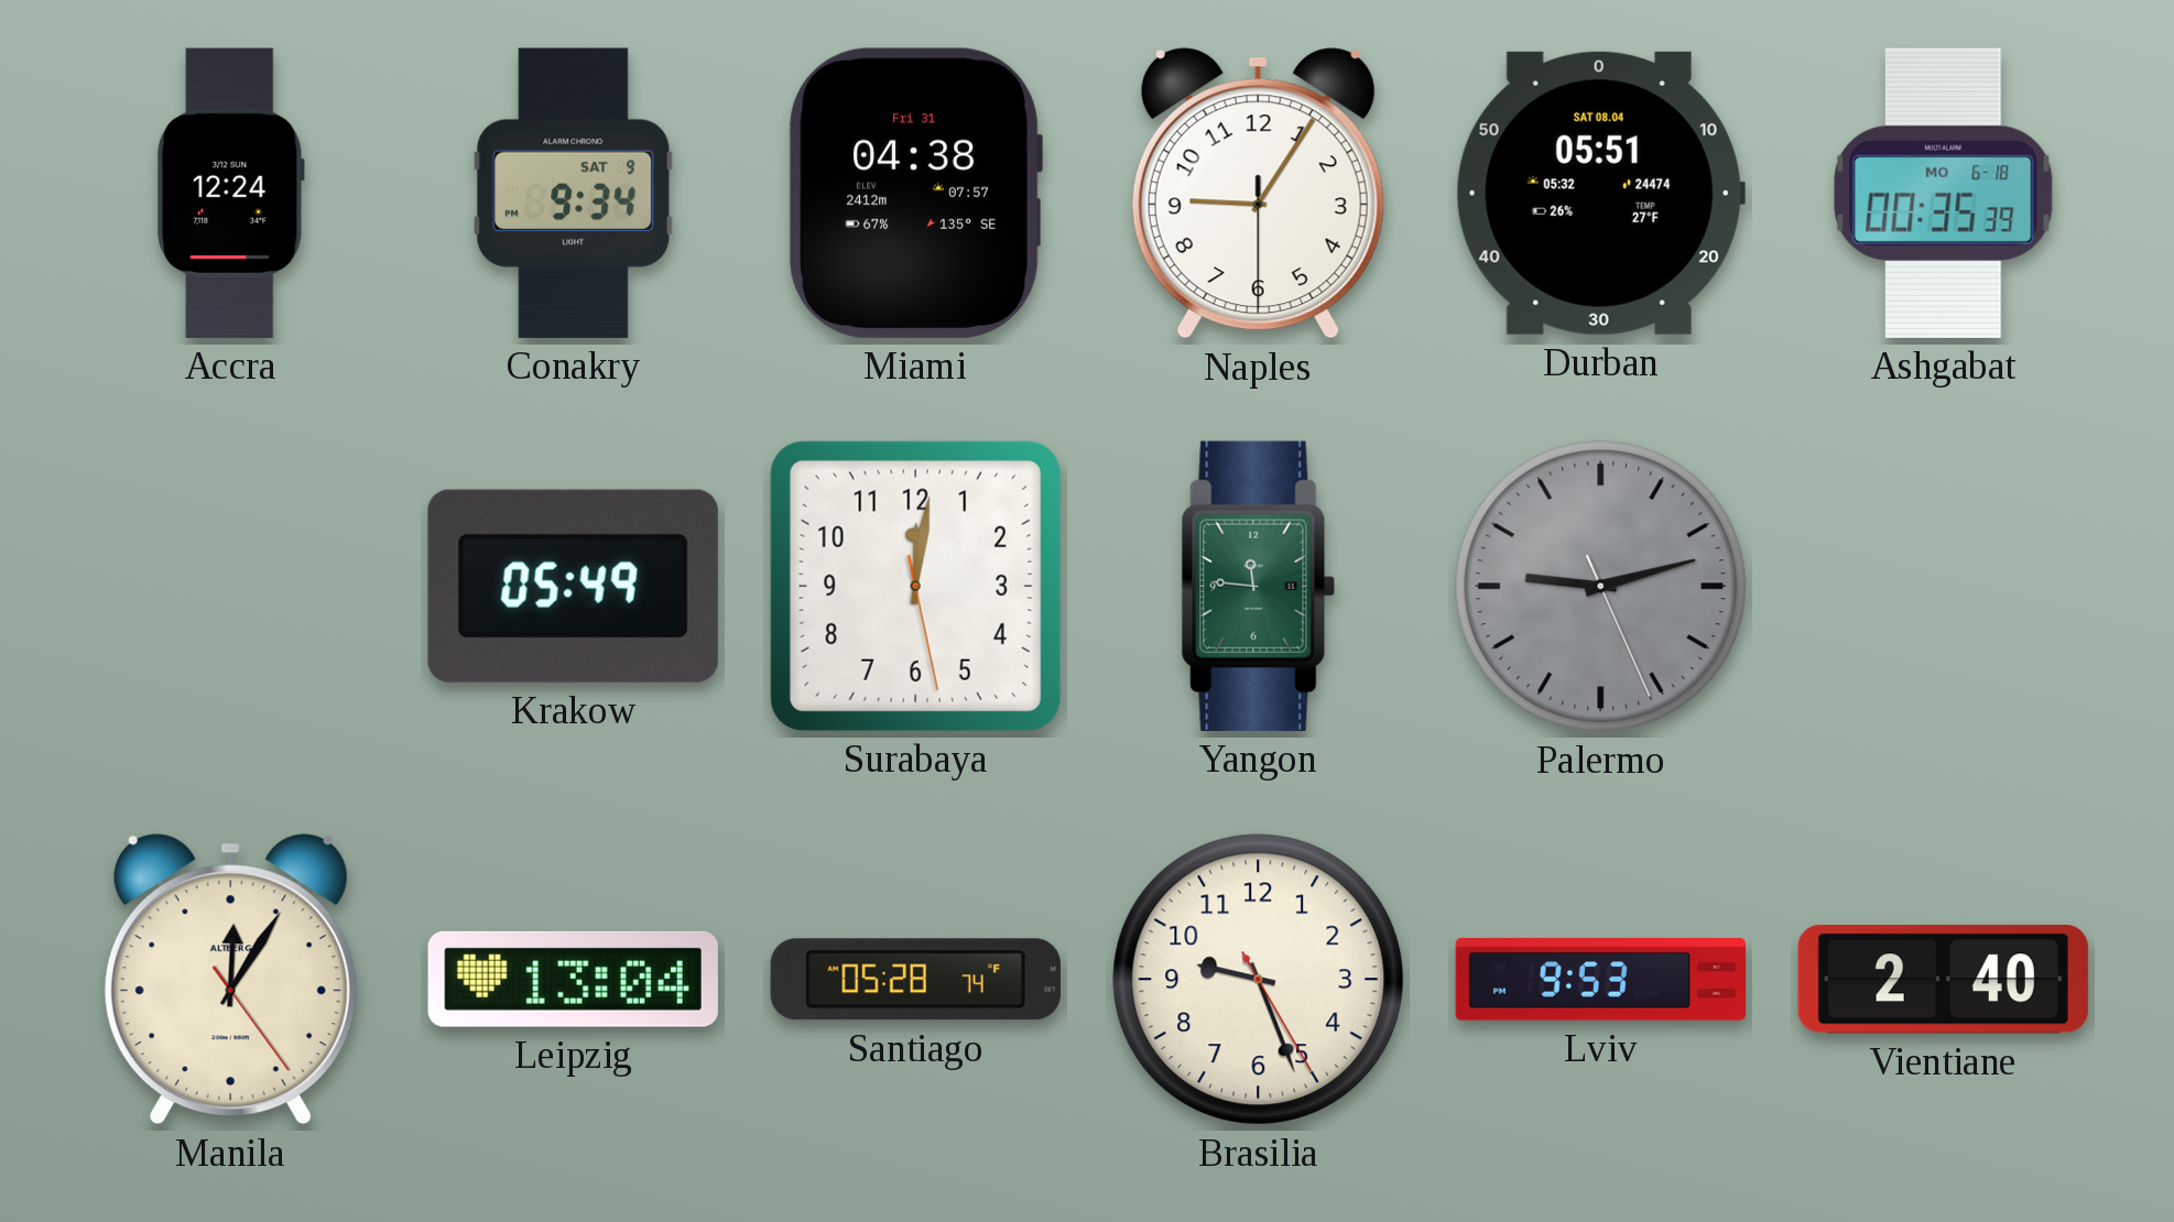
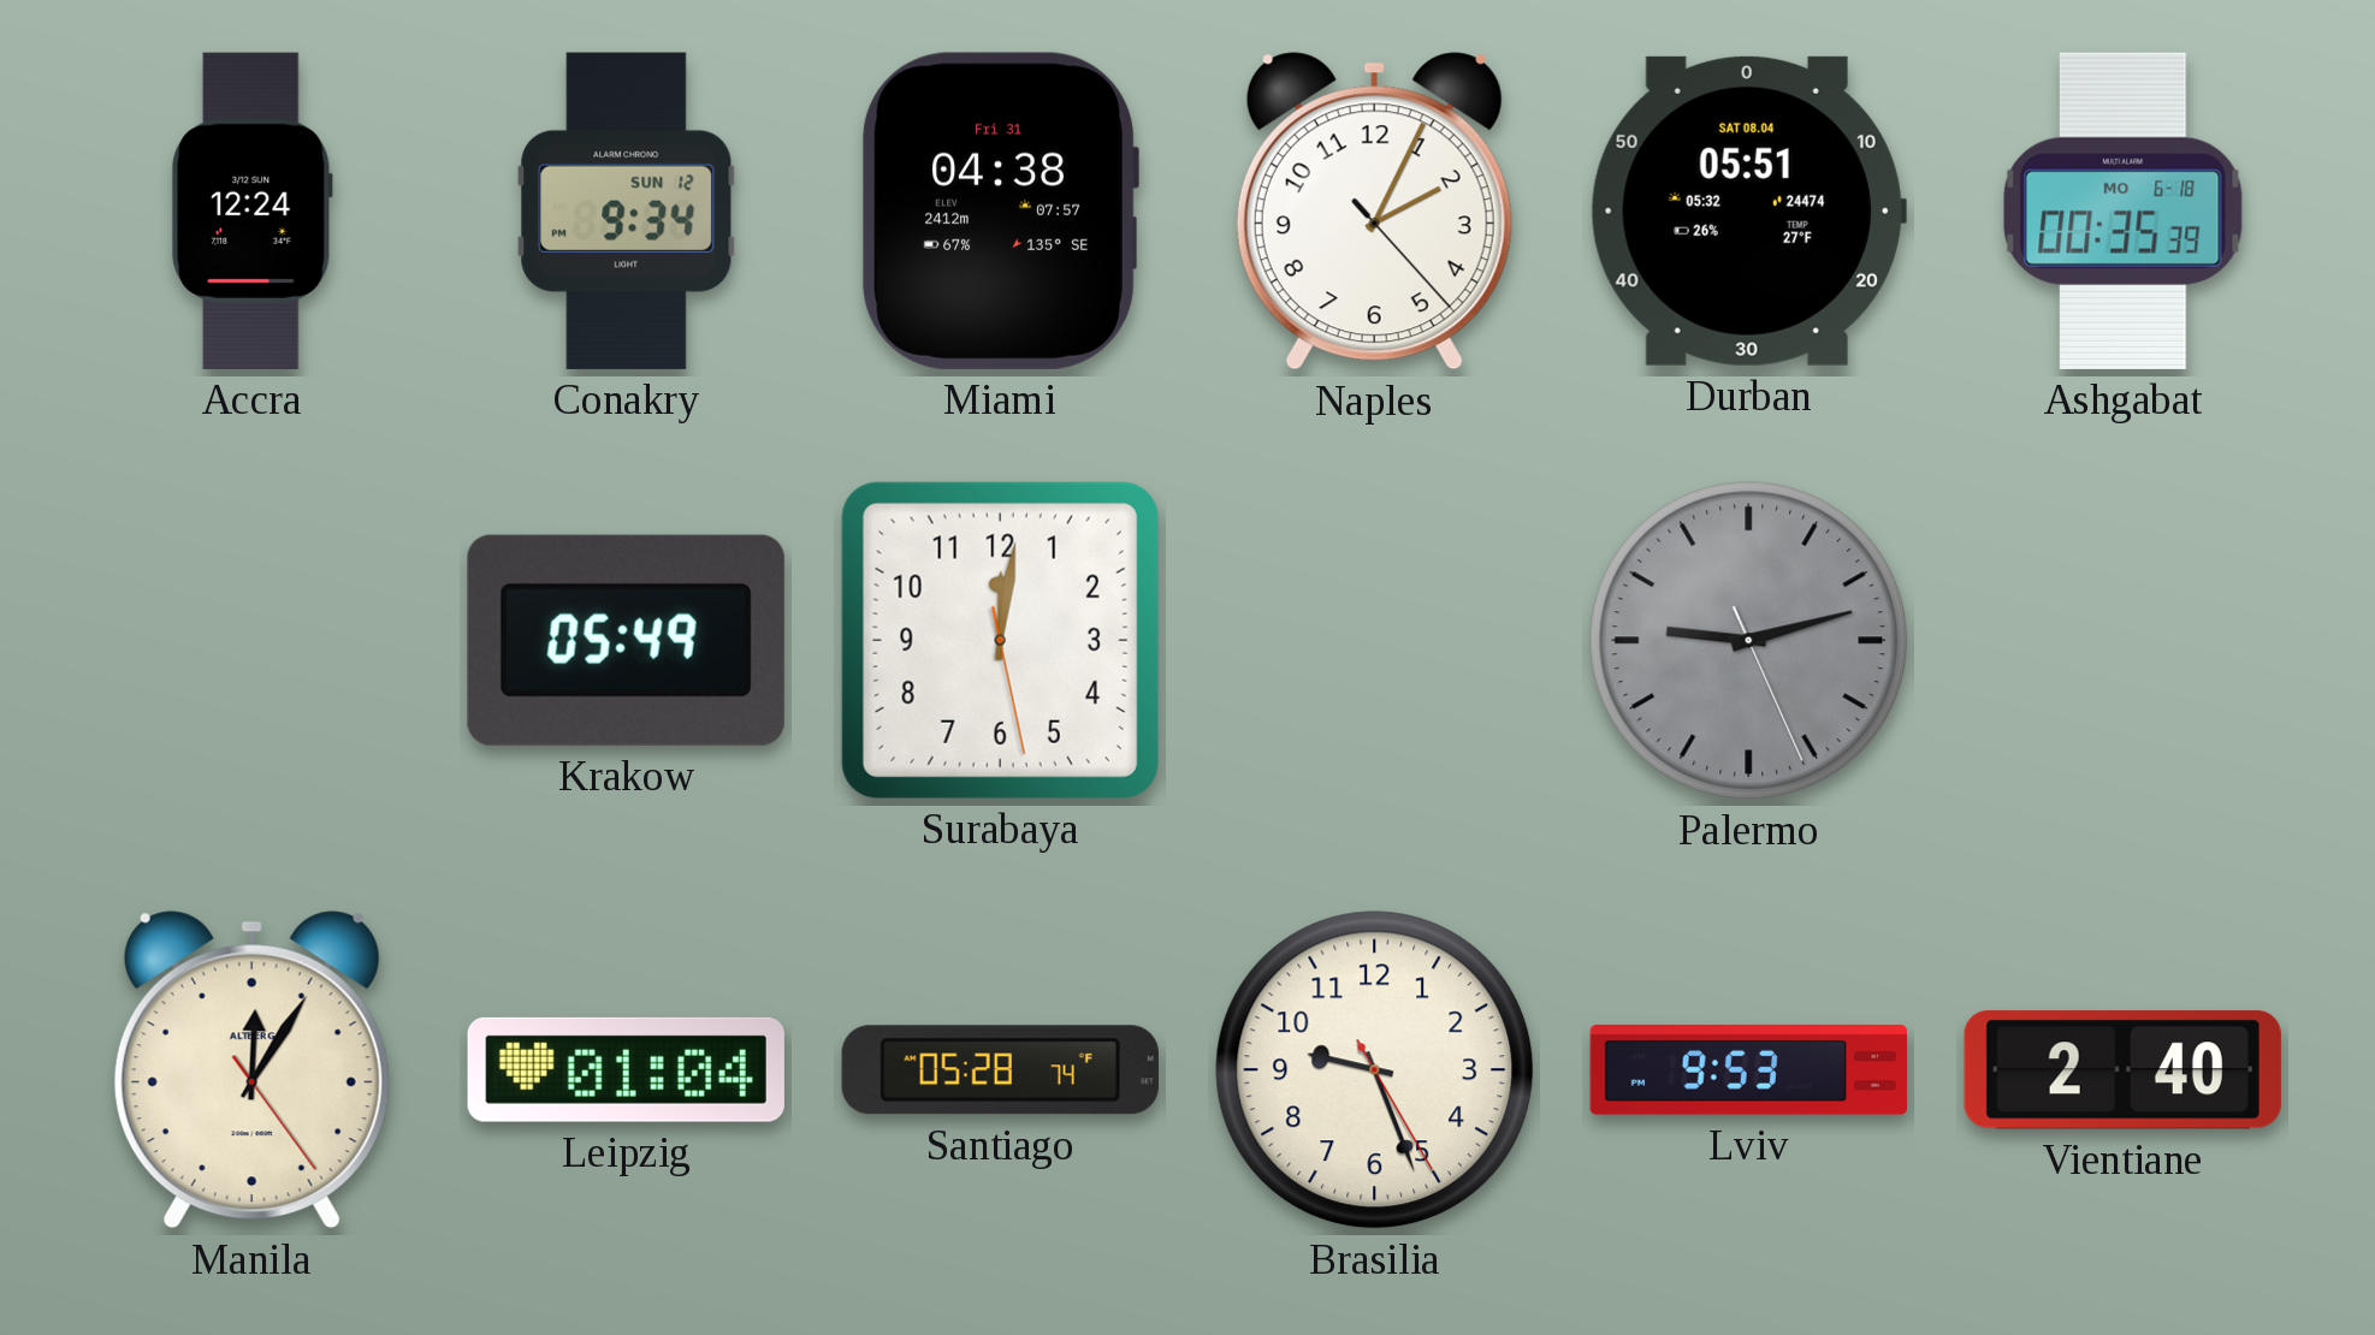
Conakry date: SAT 9 -> SUN 12 (627, 210)
Naples: 9:05 -> 2:04 (1374, 212)
Yangon: 11:46 -> none (1258, 586)
Leipzig: 13:04 -> 01:04 (626, 1069)
